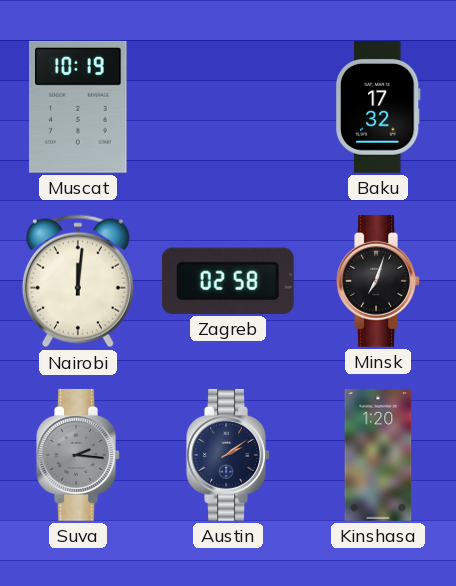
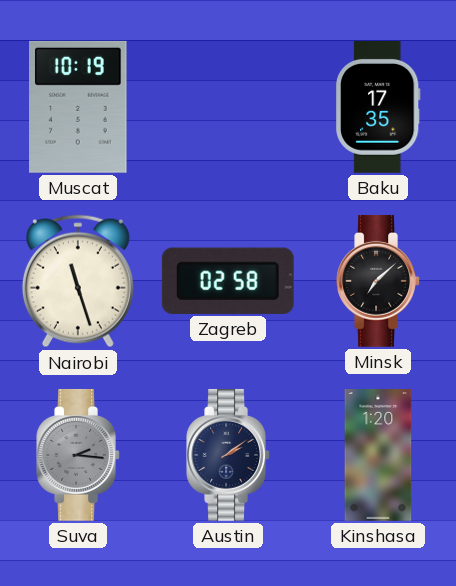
Baku: 17:32 -> 17:35 (378, 107)
Nairobi: 12:01 -> 11:27 (78, 281)
Minsk: 7:03 -> 7:08 (378, 281)
